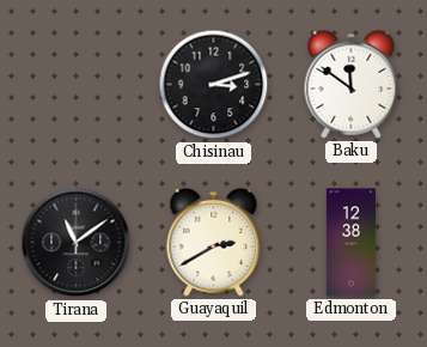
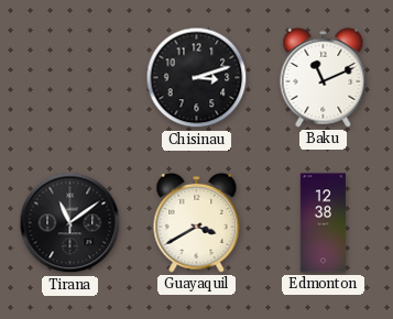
Baku: 11:51 -> 11:11 (324, 77)
Guayaquil: 2:40 -> 3:40 (197, 222)
